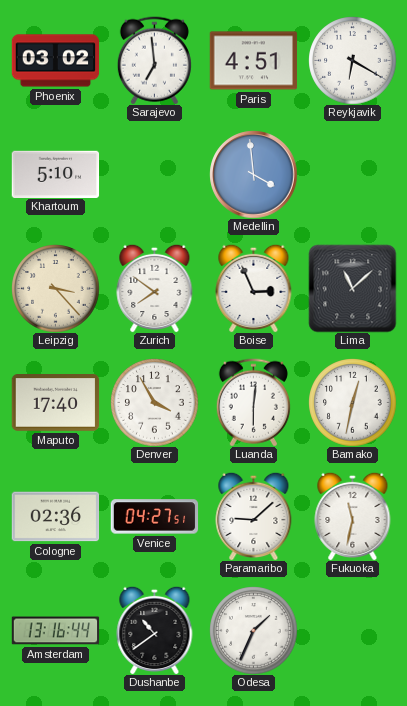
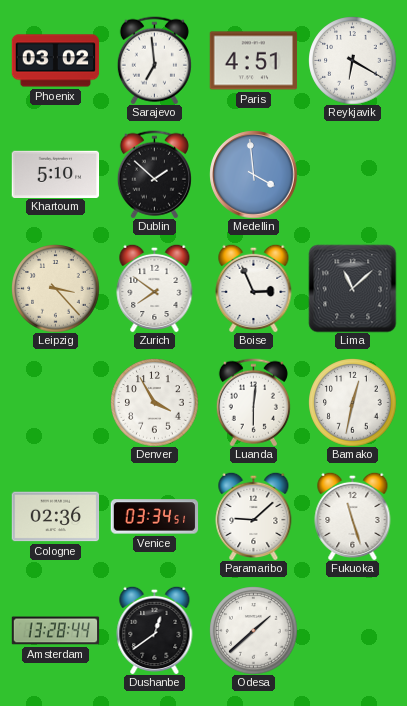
Dublin: none -> 1:52 (154, 174)
Maputo: 17:40 -> none (55, 403)
Venice: 04:27 -> 03:34 (154, 517)
Fukuoka: 11:32 -> 11:27 (353, 516)
Amsterdam: 13:16 -> 13:28 (55, 631)
Dushanbe: 10:39 -> 12:39 (155, 630)
Odesa: 1:34 -> 1:38 (253, 630)
